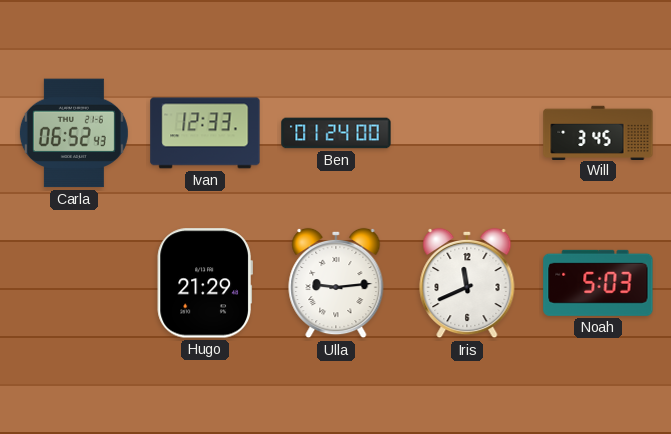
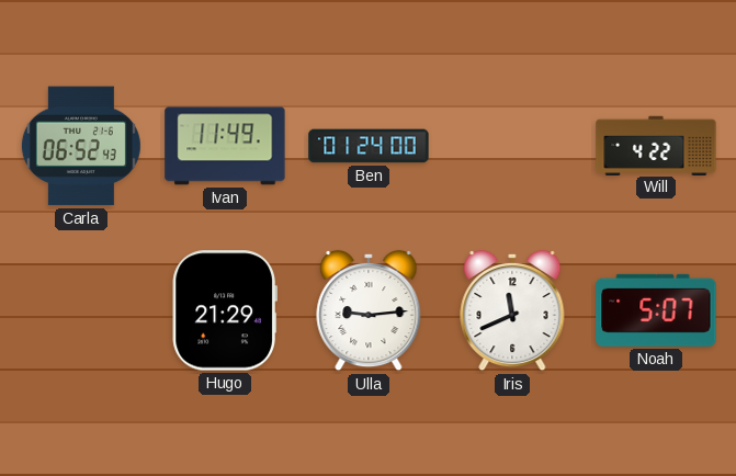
Ivan: 12:33 -> 11:49 (225, 146)
Will: 3:45 -> 4:22 (656, 145)
Noah: 5:03 -> 5:07 (656, 310)
